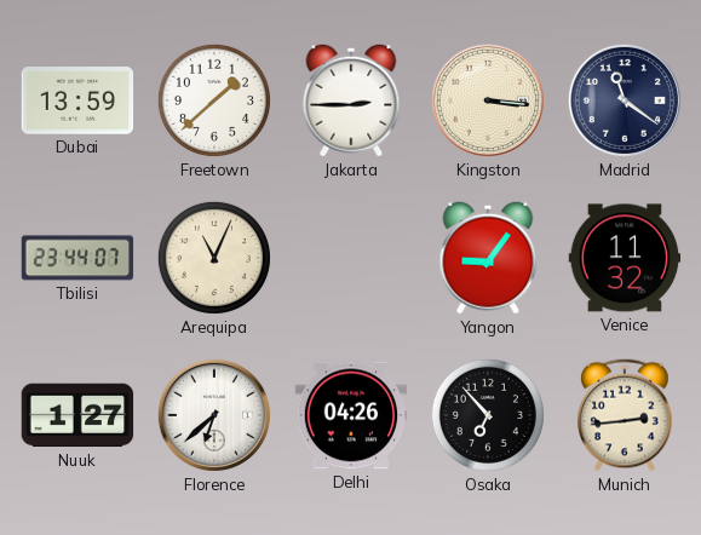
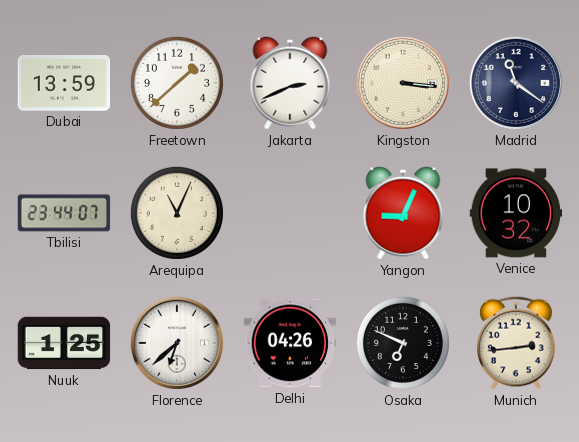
Jakarta: 2:45 -> 2:41 (290, 83)
Yangon: 9:06 -> 9:04 (403, 213)
Venice: 11:32 -> 10:32 (516, 213)
Nuuk: 1:27 -> 1:25 (64, 343)
Osaka: 6:53 -> 6:49 (403, 343)
